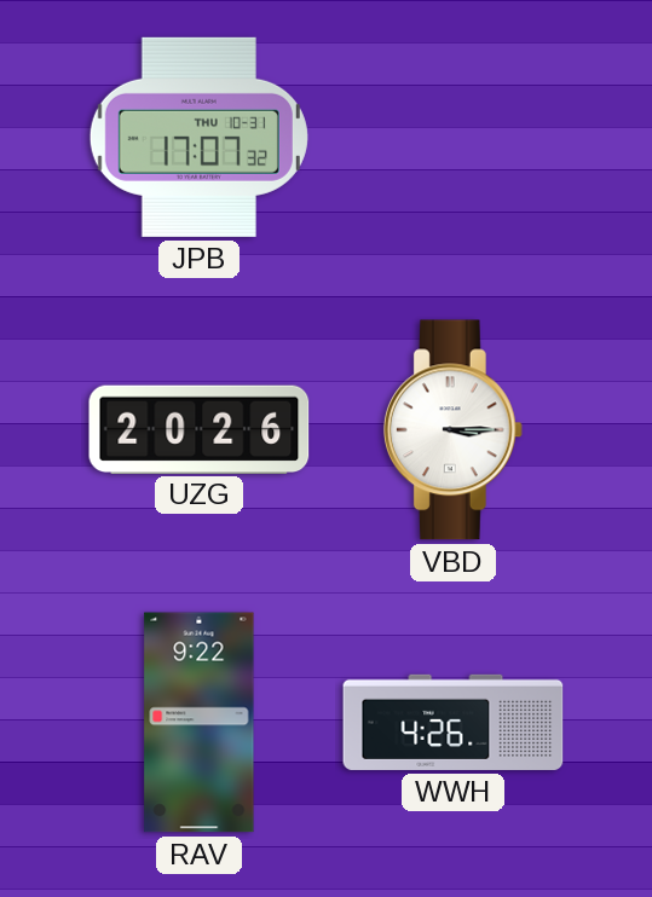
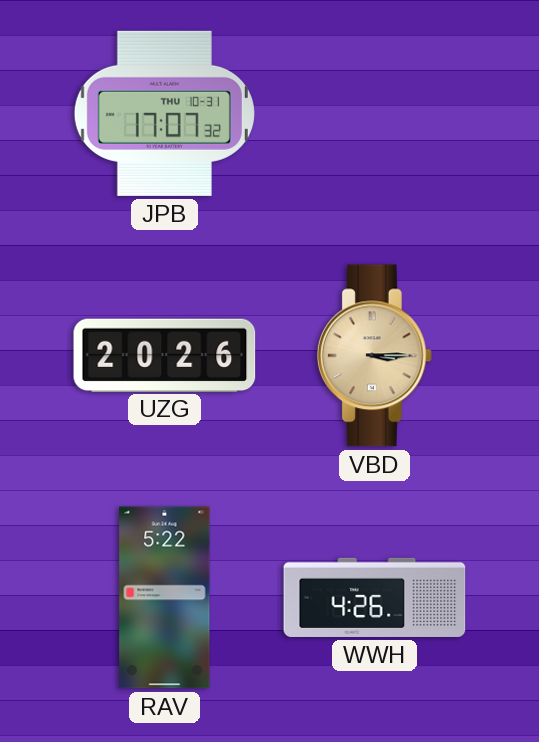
VBD dial: white -> champagne (374, 356)
RAV: 9:22 -> 5:22 (165, 598)
